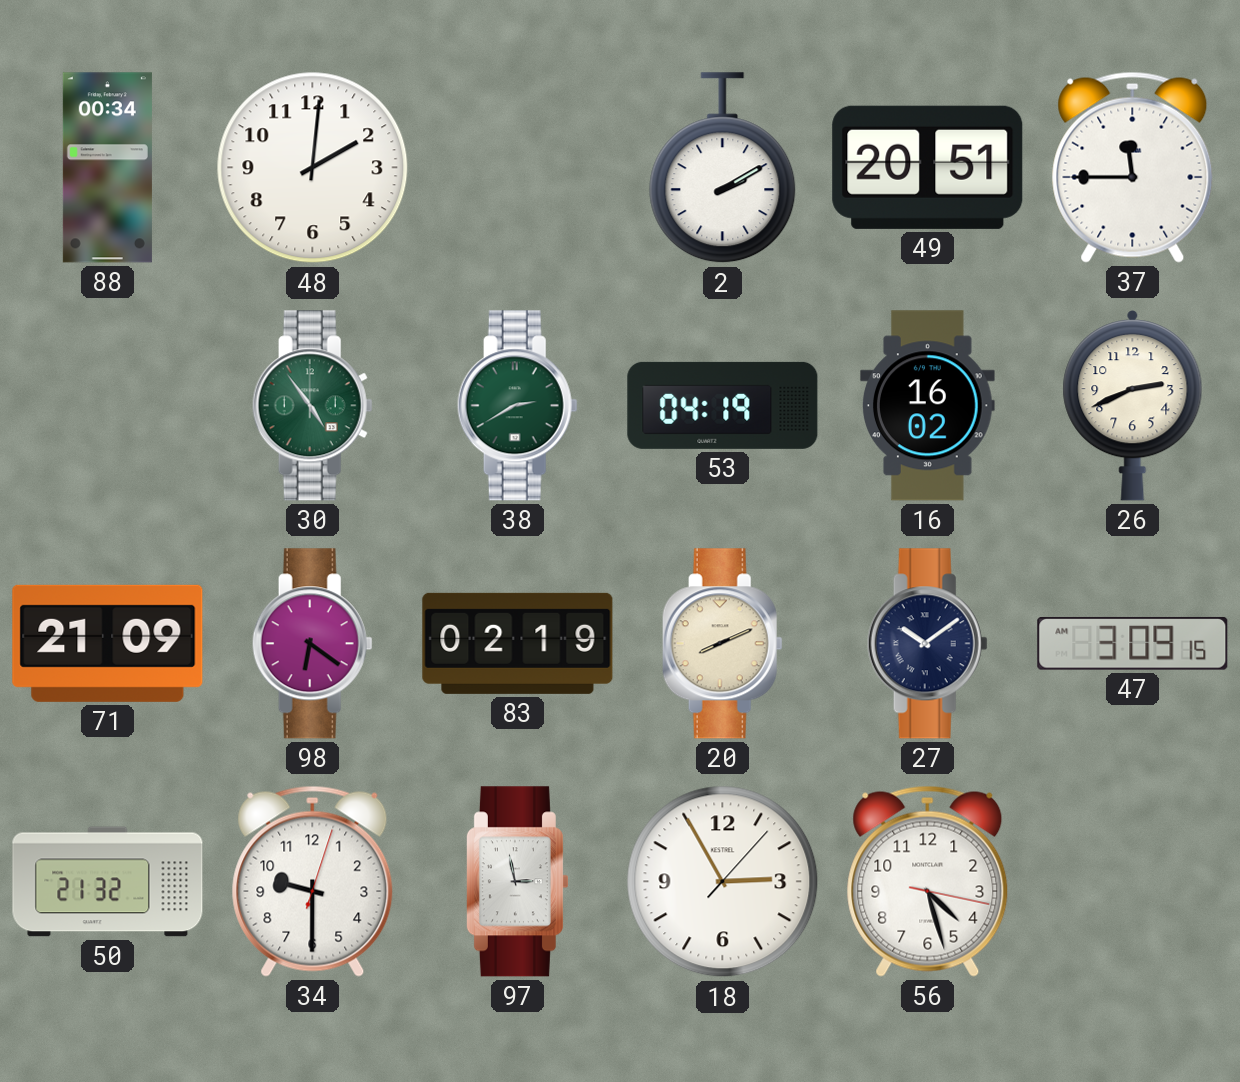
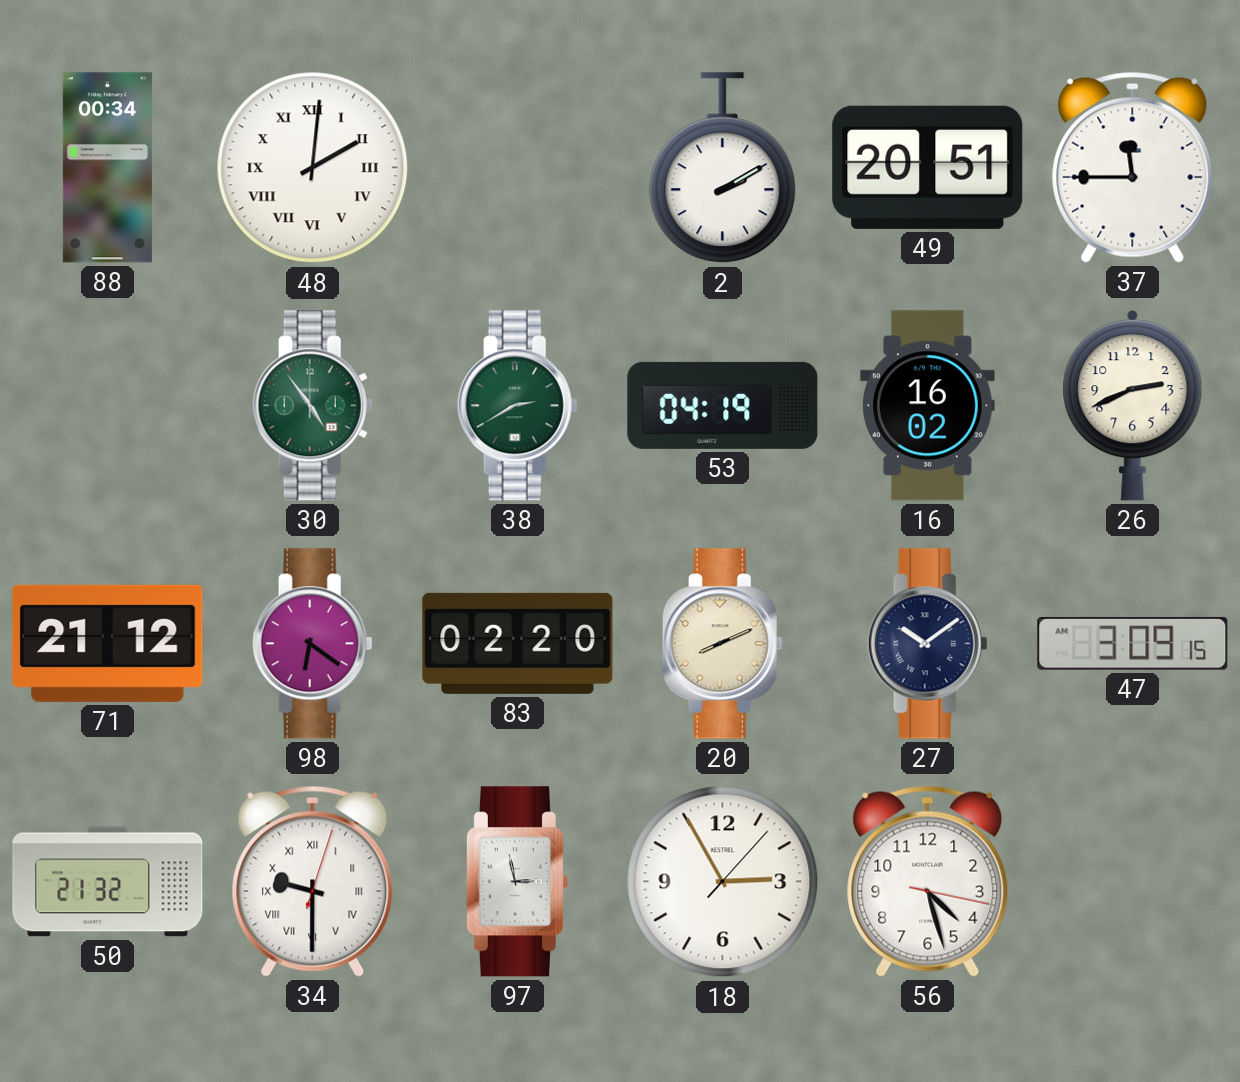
48 numerals: Arabic -> Roman (313, 168)
71: 21:09 -> 21:12 (108, 643)
83: 02:19 -> 02:20 (518, 643)
34 numerals: Arabic -> Roman (313, 881)
